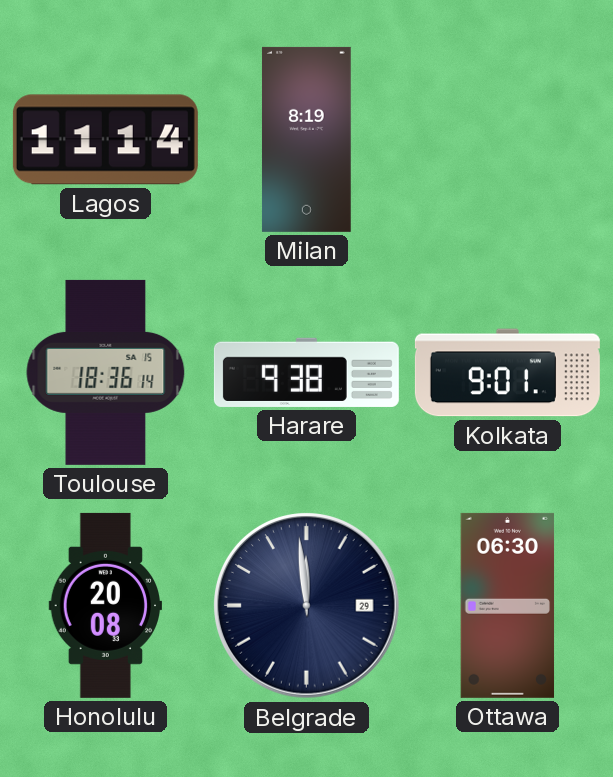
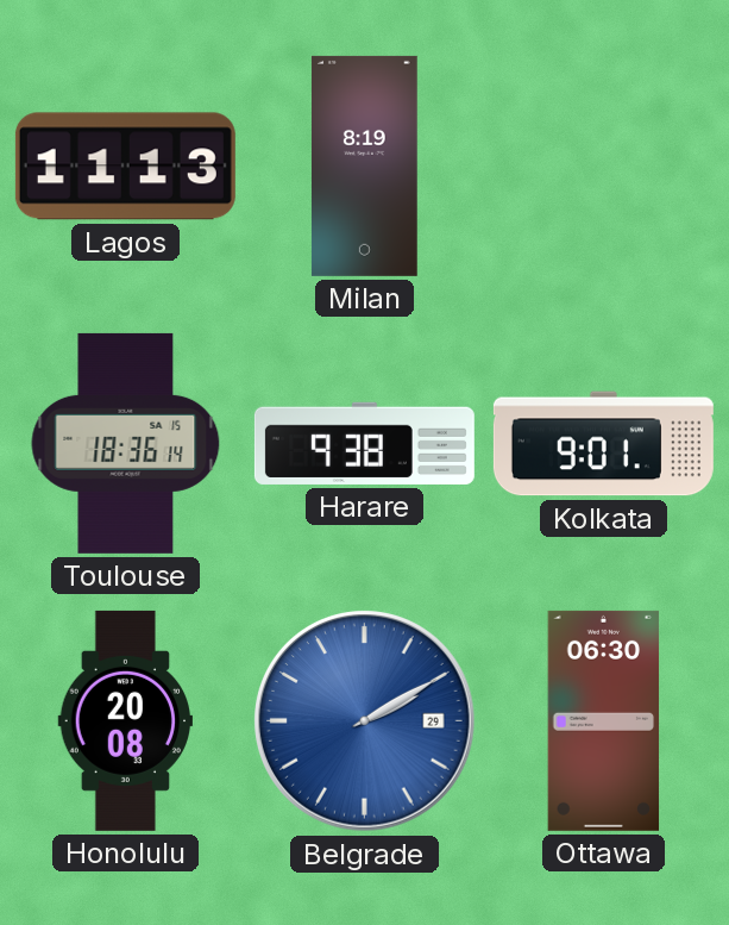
Lagos: 11:14 -> 11:13 (125, 167)
Belgrade: 11:59 -> 2:10 (365, 721)
Belgrade dial: navy -> blue (365, 721)
